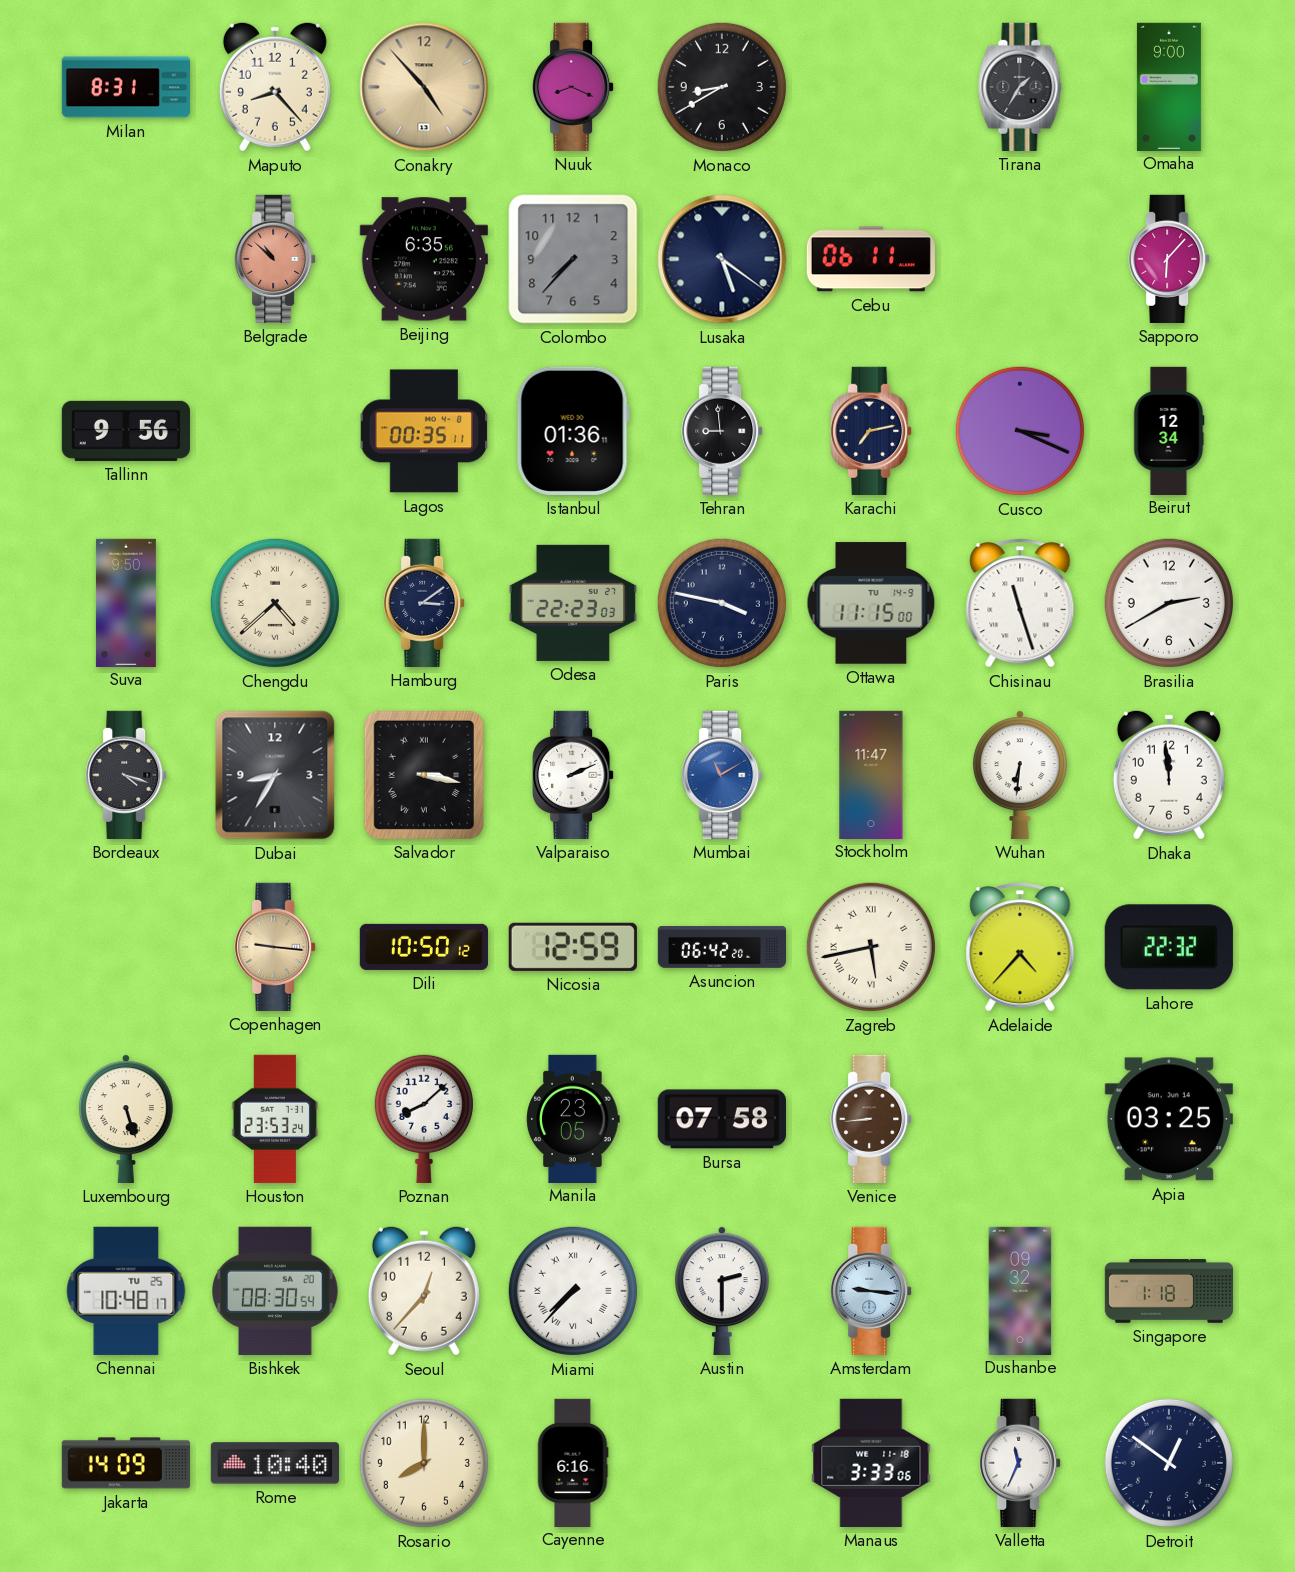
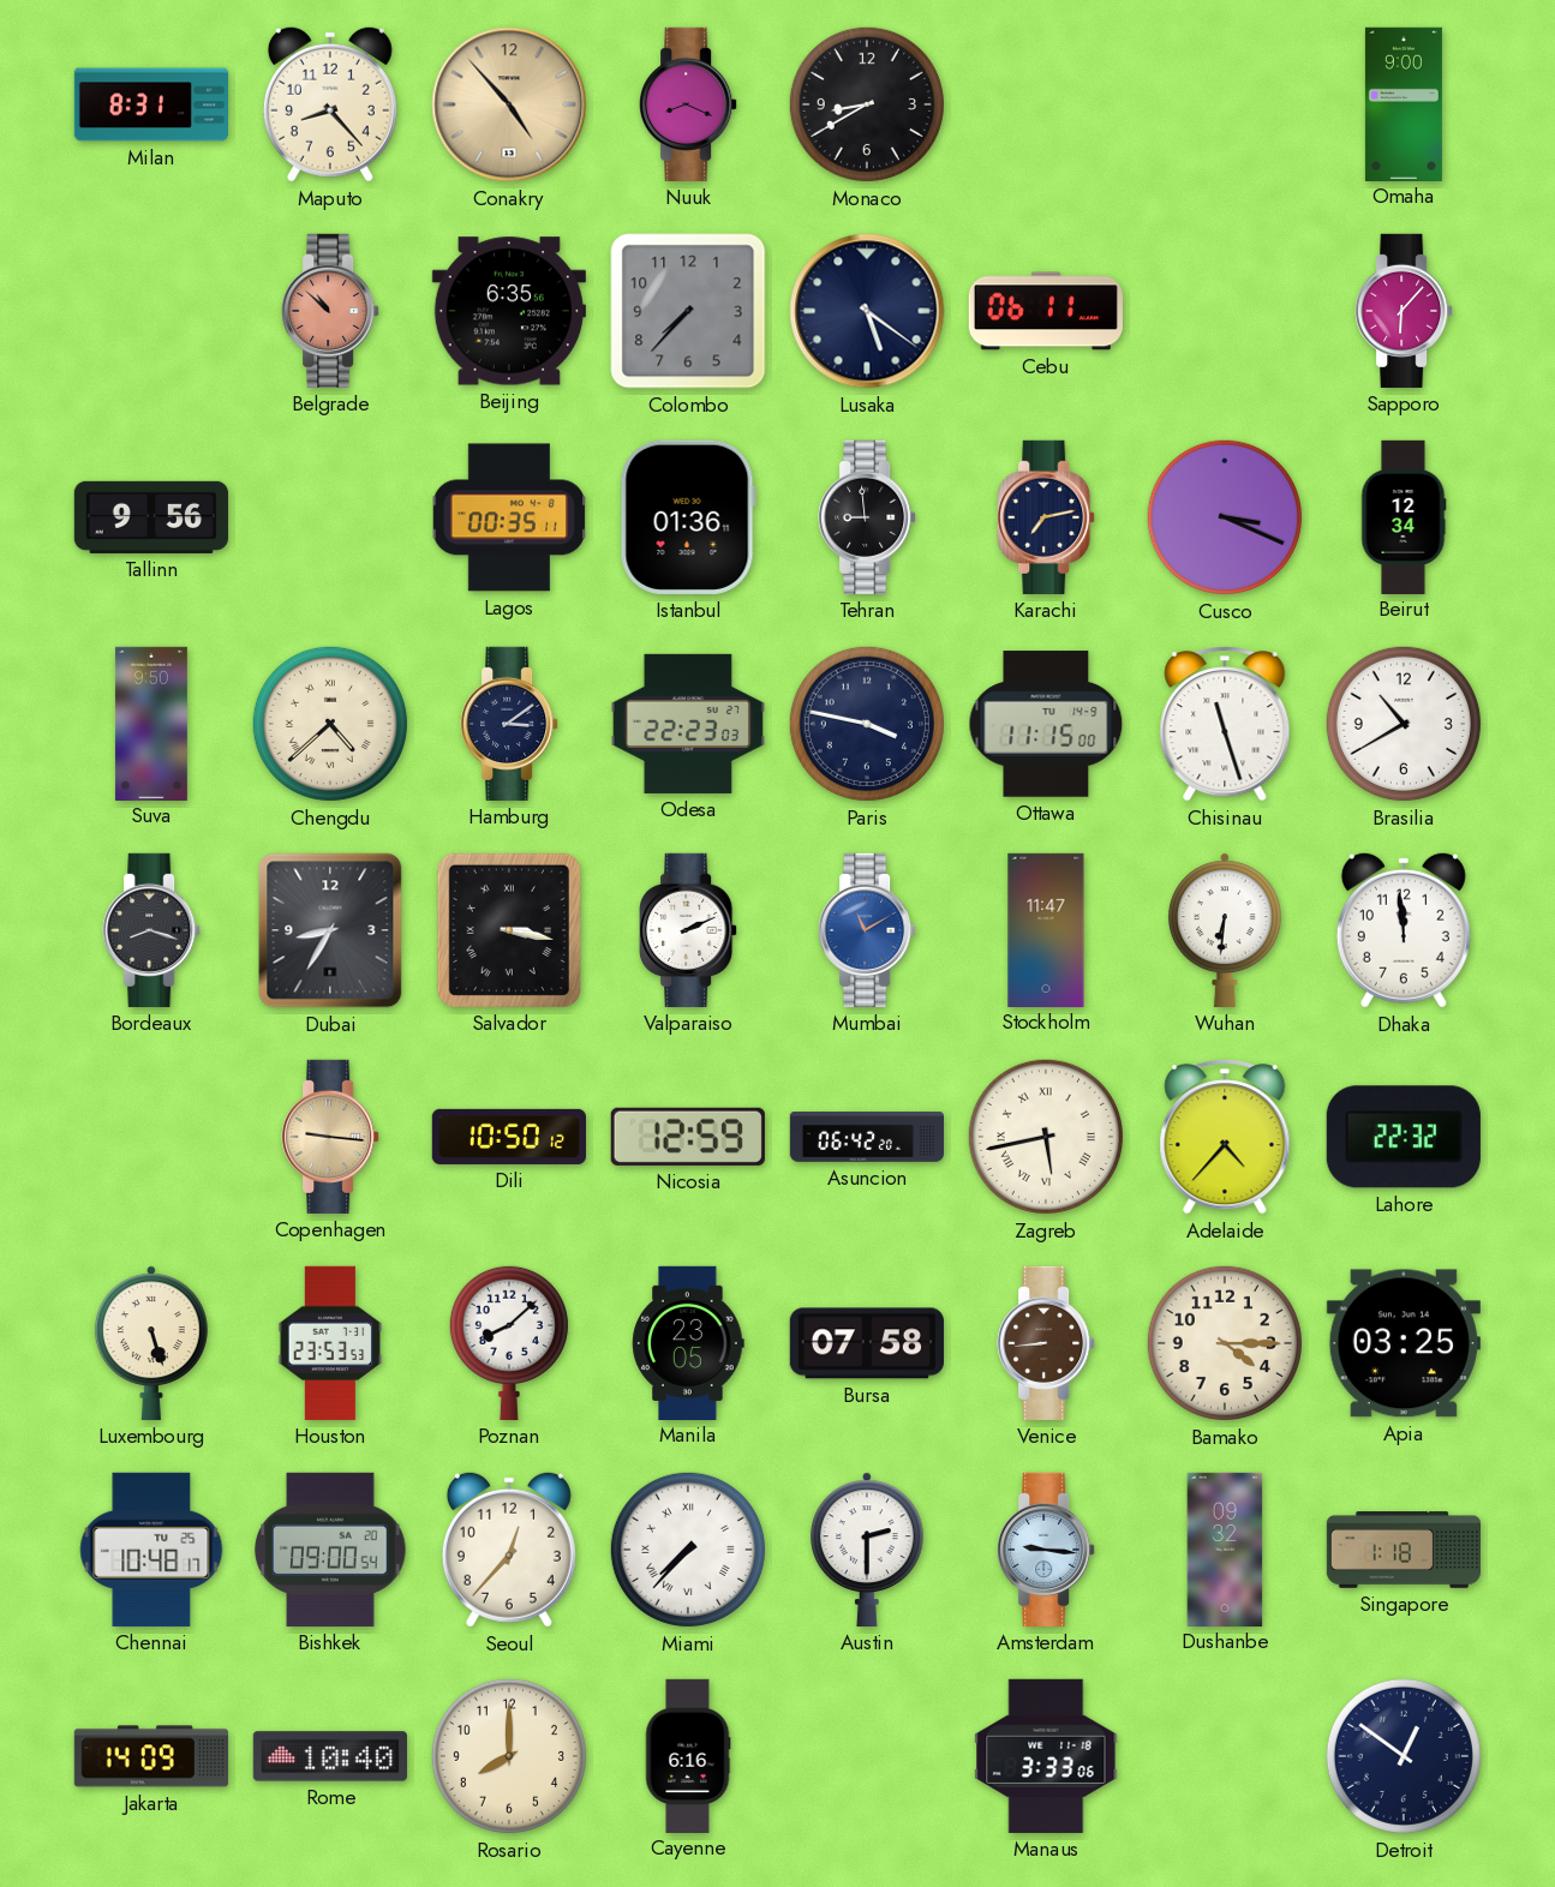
Tirana: 1:35 -> none (1020, 87)
Brasilia: 2:40 -> 10:40 (1404, 724)
Bordeaux: 4:18 -> 8:18 (151, 930)
Houston: 23:53:24 -> 23:53:53 (330, 1343)
Bamako: none -> 4:15 (1225, 1343)
Bishkek: 08:30 -> 09:00 (330, 1550)
Valletta: 11:34 -> none (1020, 1463)
